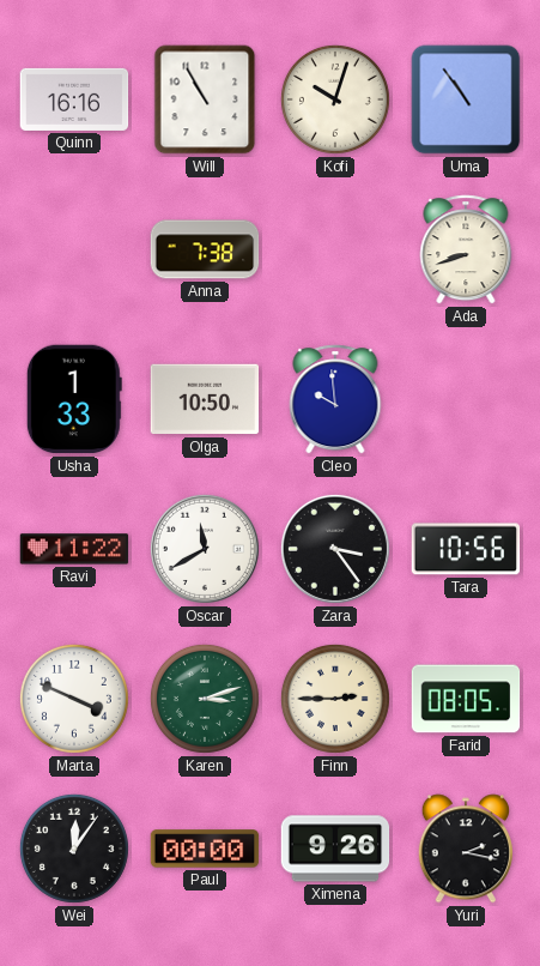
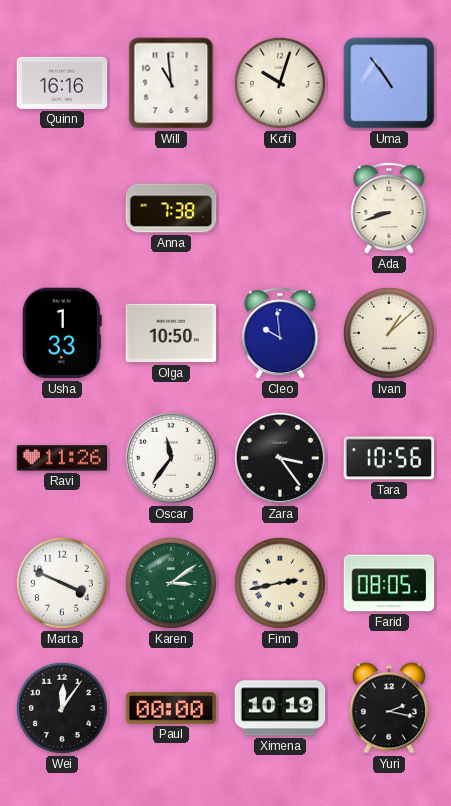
Will: 10:55 -> 10:59 (171, 83)
Ivan: none -> 1:08 (389, 333)
Ravi: 11:22 -> 11:26 (62, 458)
Oscar: 11:40 -> 11:36 (171, 458)
Karen: 3:12 -> 3:09 (171, 583)
Finn: 2:45 -> 2:43 (280, 583)
Ximena: 9:26 -> 10:19 (280, 708)
